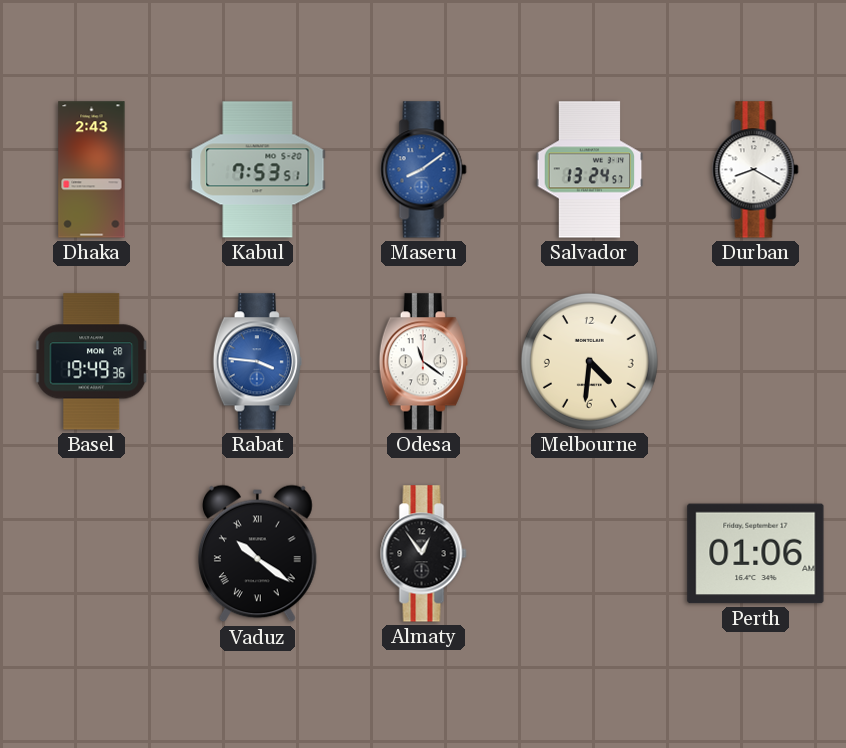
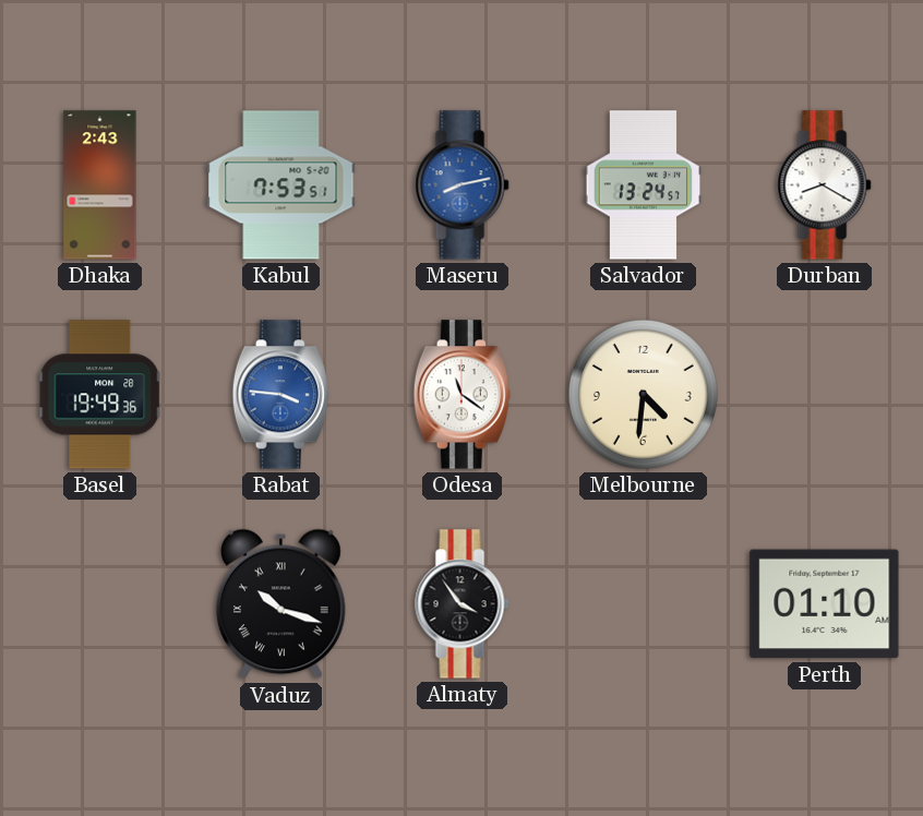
Maseru: 8:09 -> 8:13 (463, 185)
Vaduz: 10:21 -> 10:18 (281, 604)
Almaty: 12:54 -> 3:54 (463, 604)
Perth: 01:06 -> 01:10 (825, 604)
